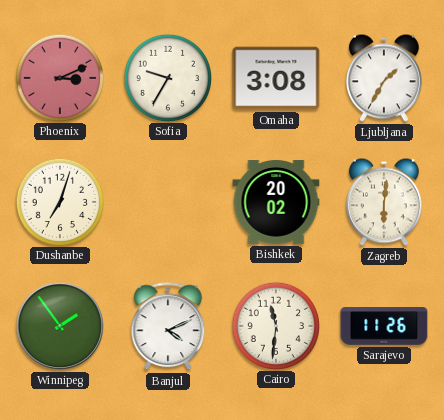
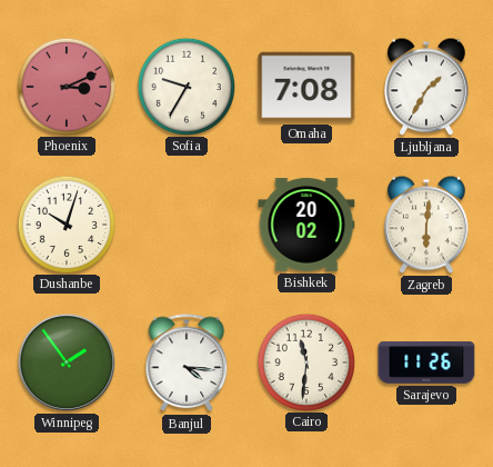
Omaha: 3:08 -> 7:08 (306, 87)
Dushanbe: 7:03 -> 10:03 (66, 223)
Banjul: 4:11 -> 4:16 (187, 364)
